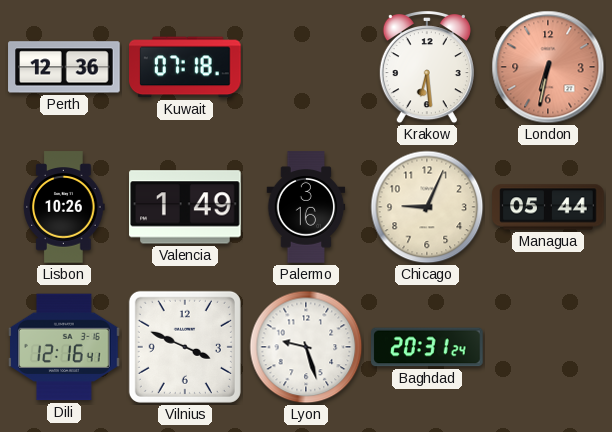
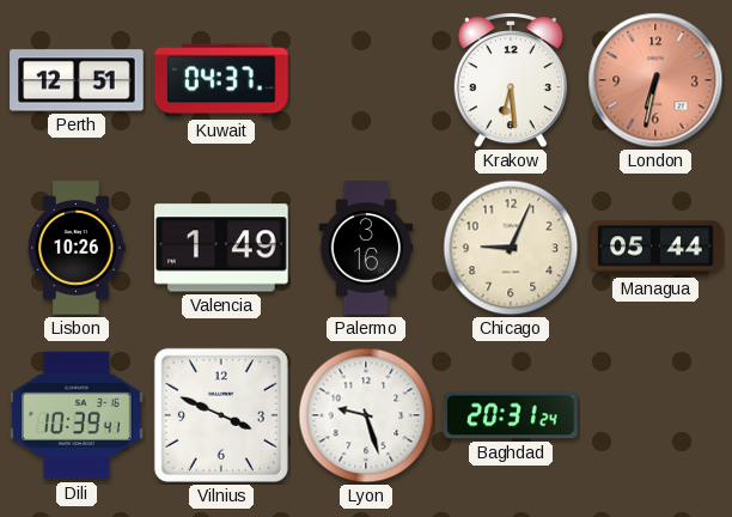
Perth: 12:36 -> 12:51 (77, 80)
Kuwait: 07:18 -> 04:37 (221, 80)
Dili: 12:16 -> 10:39 (77, 415)
